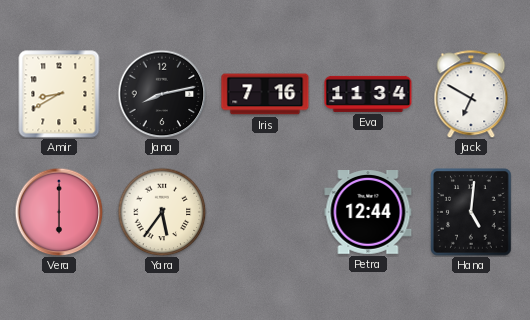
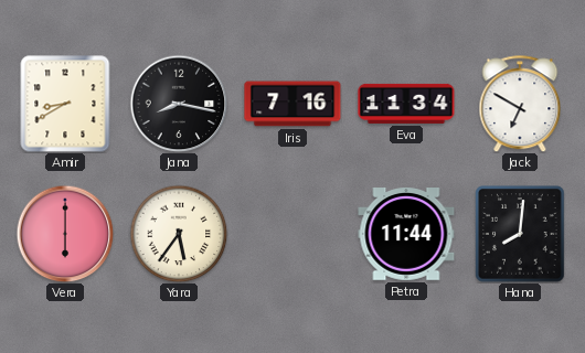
Jana: 8:13 -> 8:17 (179, 104)
Petra: 12:44 -> 11:44 (406, 235)
Hana: 5:01 -> 8:01 (520, 234)
